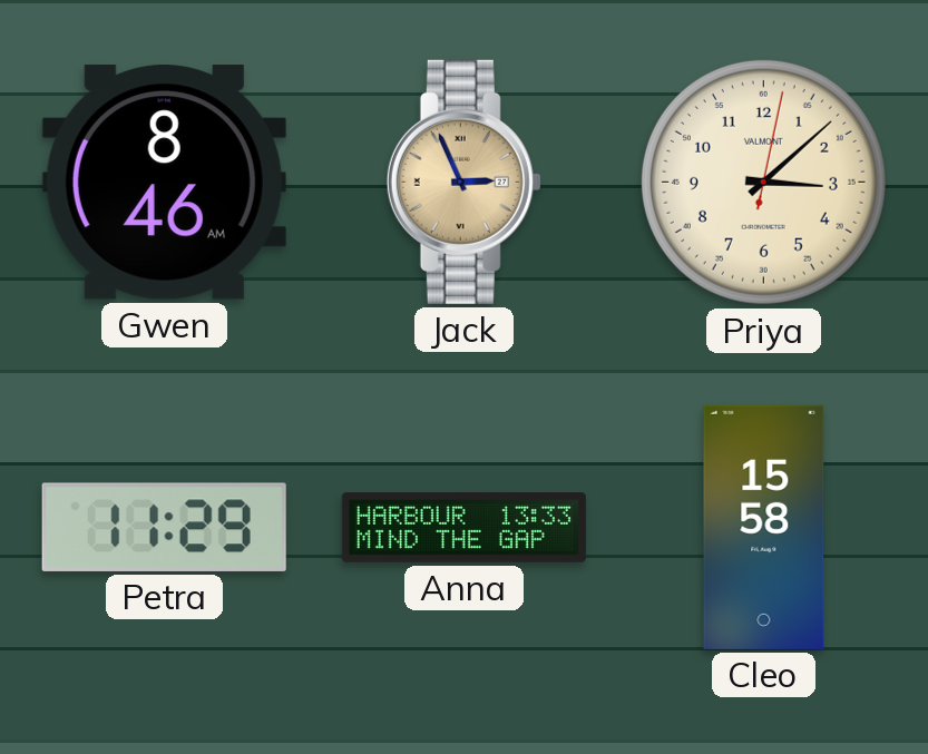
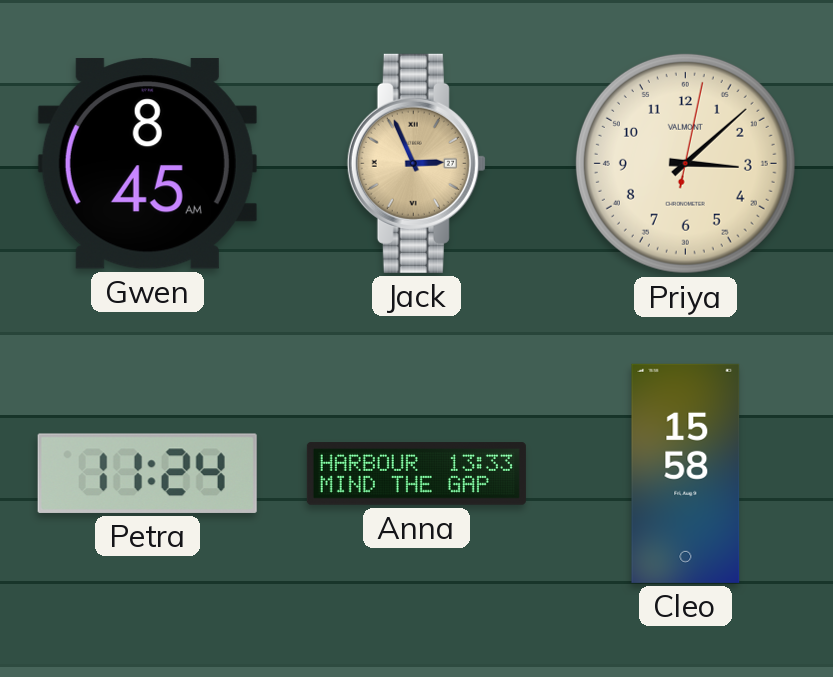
Gwen: 8:46 -> 8:45 (147, 164)
Petra: 11:29 -> 11:24 (147, 473)
